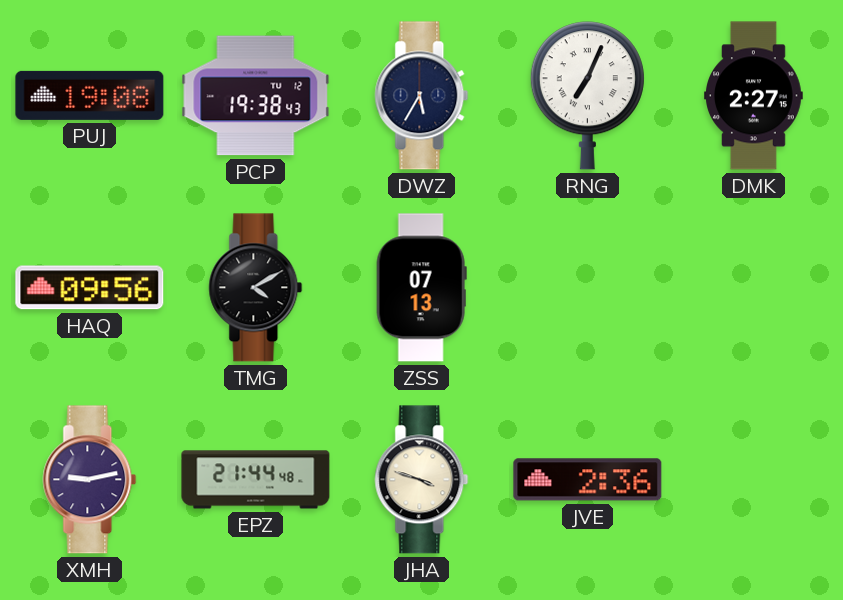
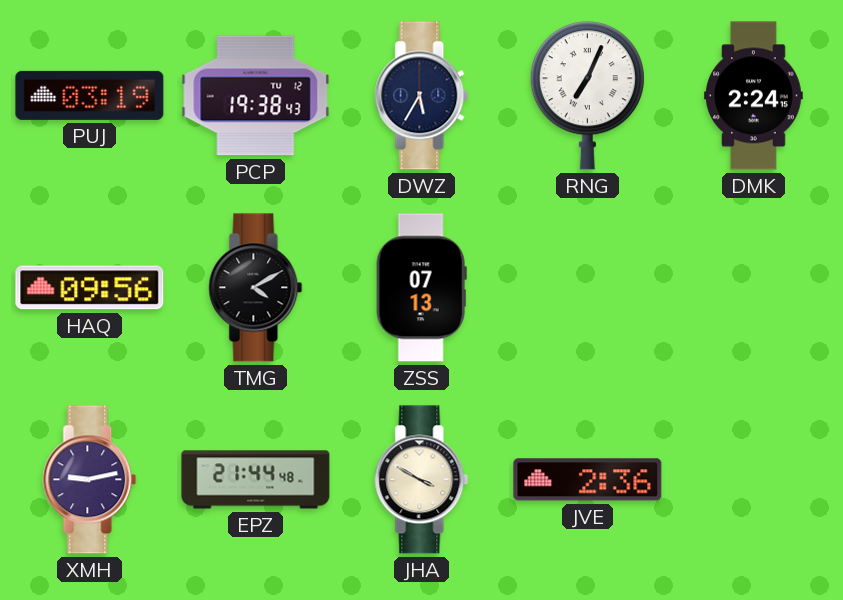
PUJ: 19:08 -> 03:19 (90, 95)
DMK: 2:27 -> 2:24 (754, 96)
JHA: 3:48 -> 3:50 (422, 480)
